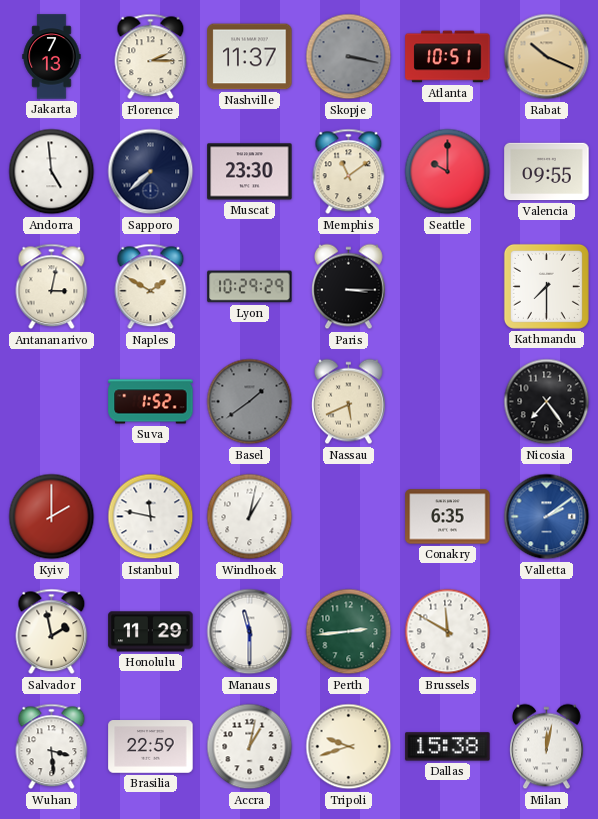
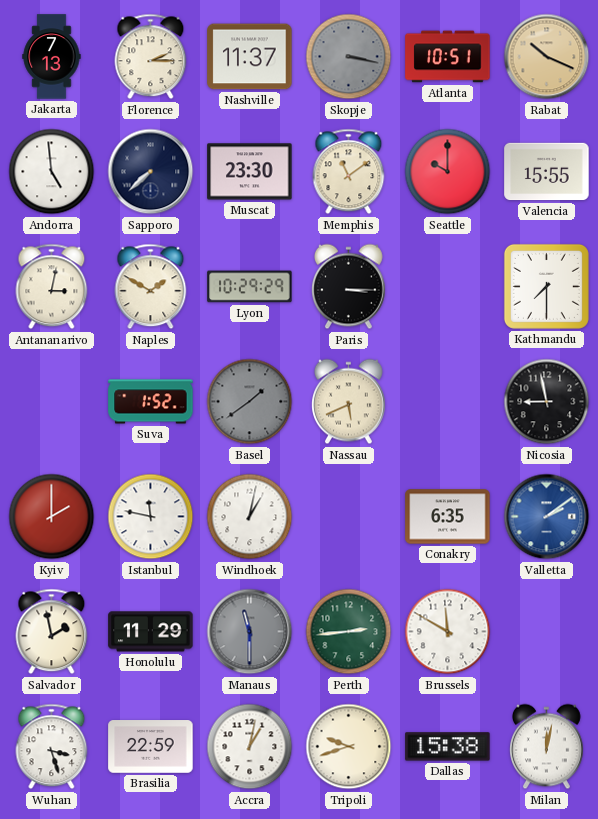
Valencia: 09:55 -> 15:55 (547, 172)
Nicosia: 7:24 -> 8:58 (547, 402)
Manaus dial: white -> grey (250, 632)
Wuhan: 3:29 -> 3:27 (52, 747)
